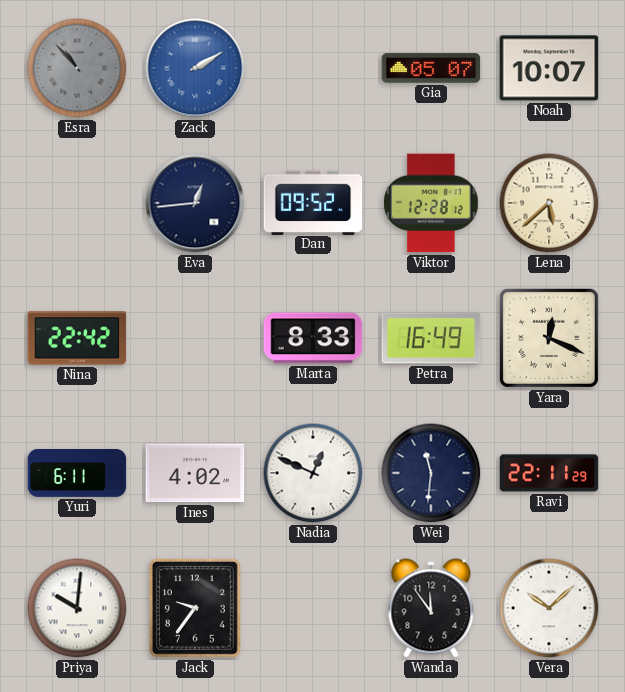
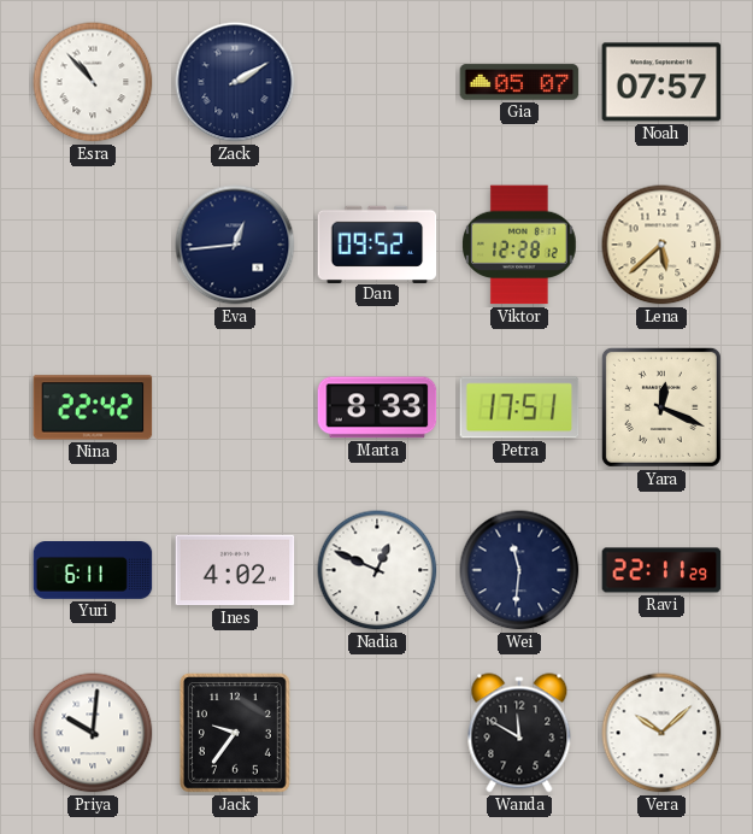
Esra dial: grey -> white (93, 82)
Zack dial: blue -> navy (235, 82)
Noah: 10:07 -> 07:57 (661, 82)
Petra: 16:49 -> 17:51 (519, 407)
Wanda: 11:54 -> 11:50 (519, 733)
